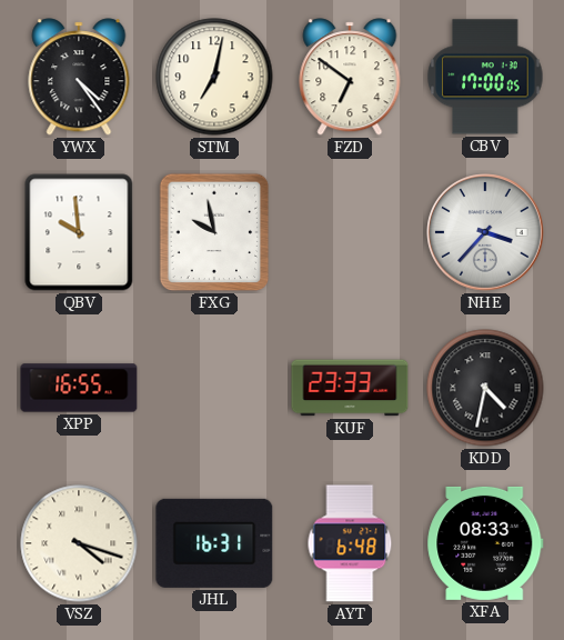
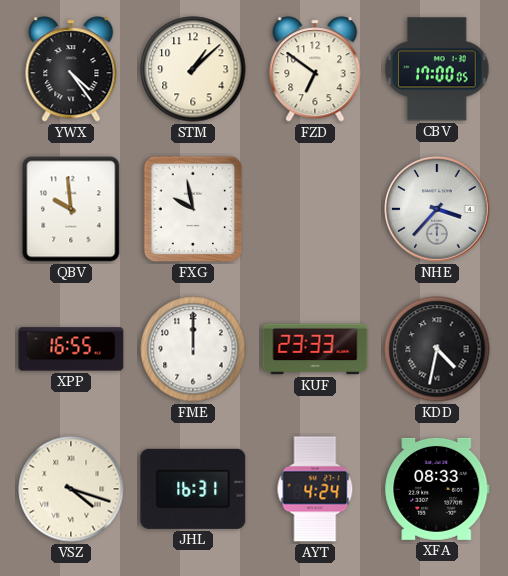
STM: 7:02 -> 1:08 (193, 69)
FME: none -> 12:00 (193, 349)
AYT: 6:48 -> 4:24 (315, 489)
